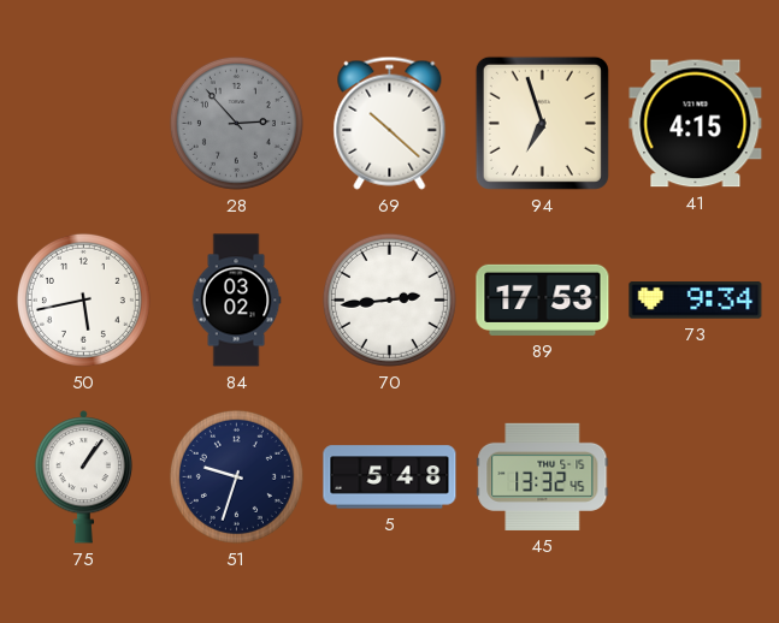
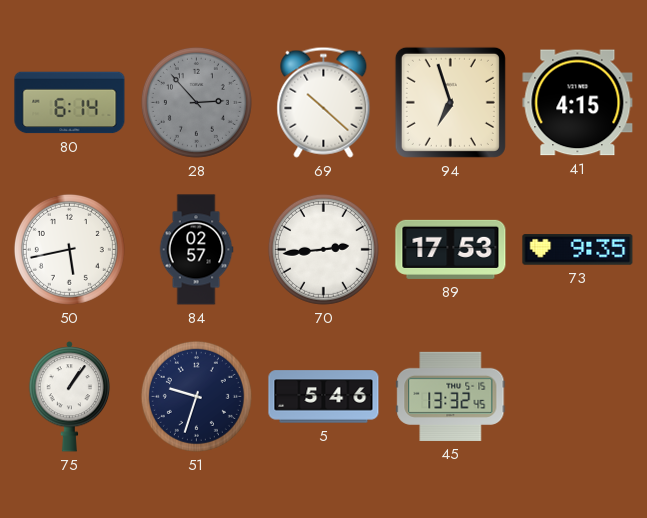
80: none -> 6:14 (70, 103)
84: 03:02 -> 02:57 (196, 250)
73: 9:34 -> 9:35 (578, 250)
5: 5:48 -> 5:46 (324, 397)
